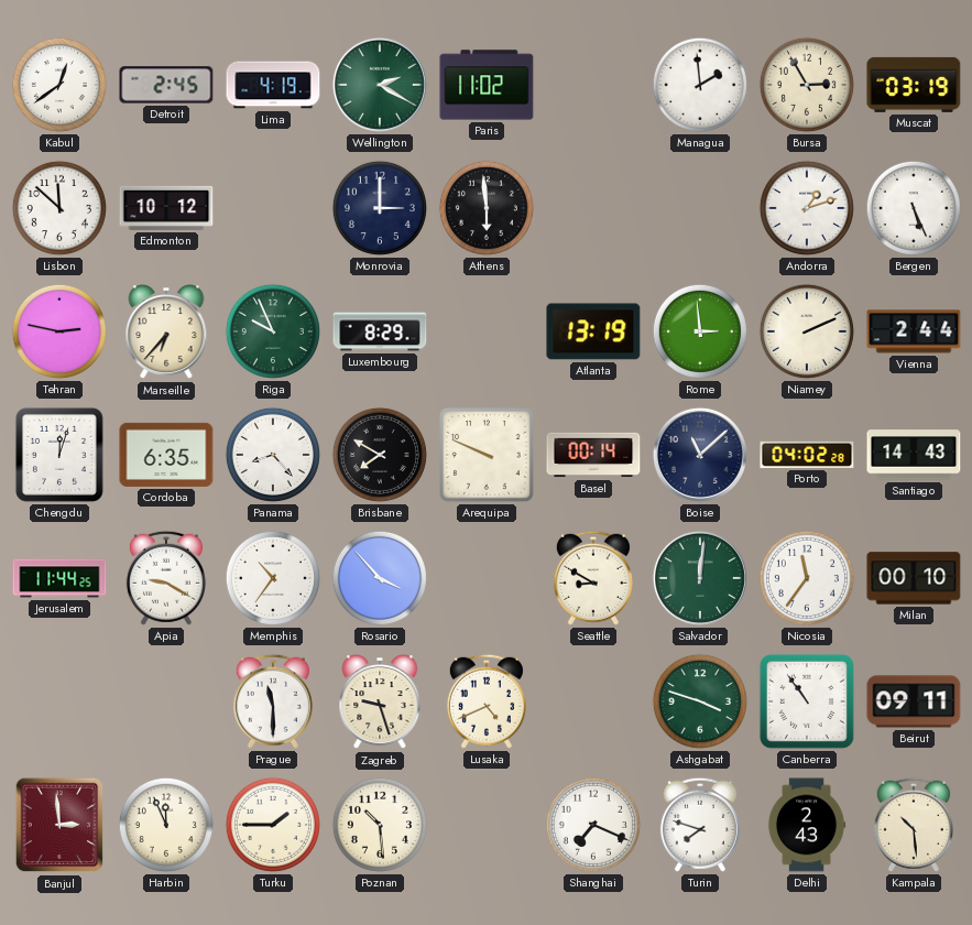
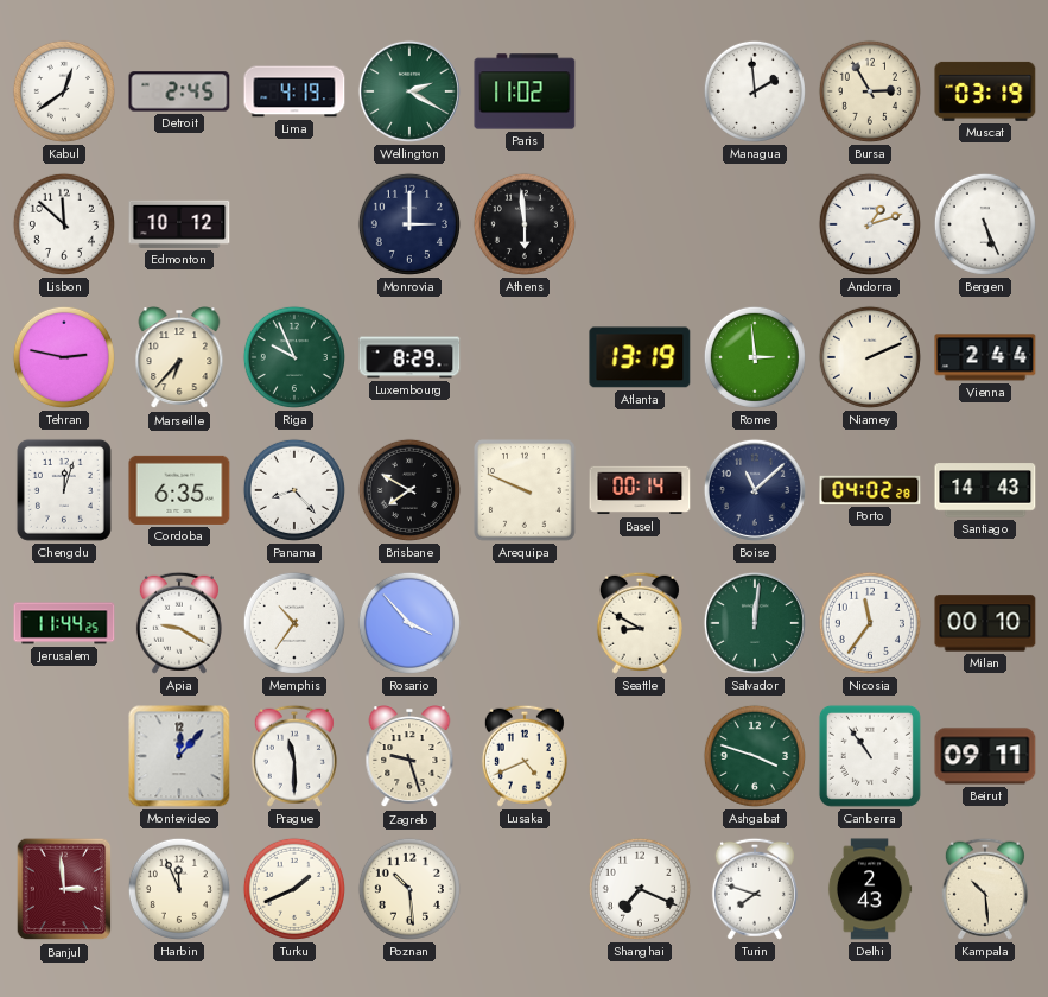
Montevideo: none -> 12:07 (179, 756)
Turku: 1:45 -> 1:41 (294, 889)
